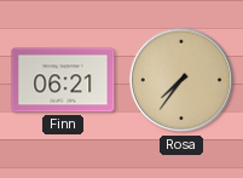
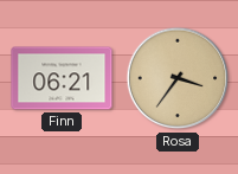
Rosa: 7:36 -> 3:36 (178, 78)
